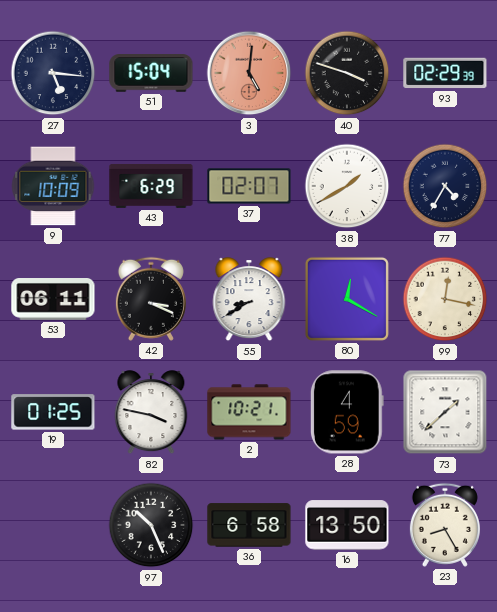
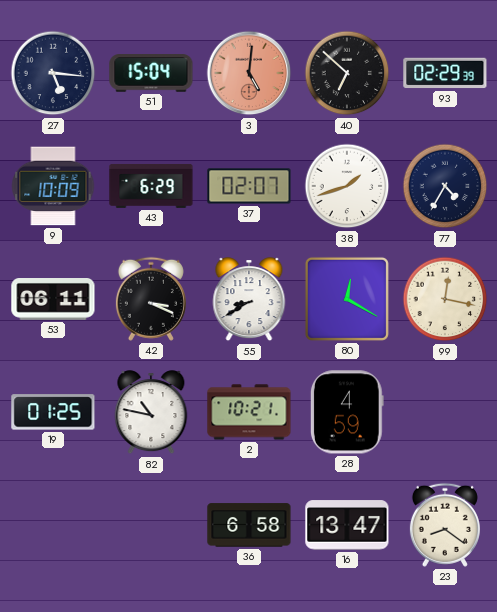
40: 3:48 -> 6:52 (347, 73)
38: 1:40 -> 1:42 (347, 186)
82: 3:47 -> 10:47 (151, 413)
73: 1:38 -> none (445, 412)
97: 10:26 -> none (151, 525)
16: 13:50 -> 13:47 (347, 525)
23: 8:25 -> 8:21 (445, 525)
